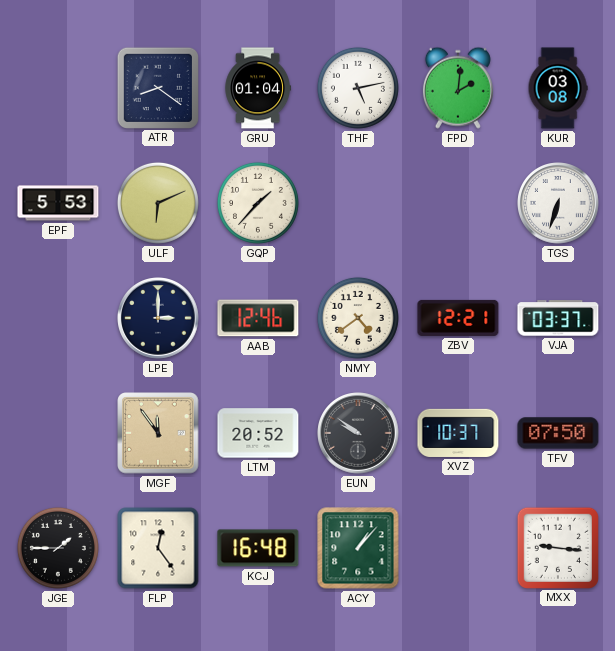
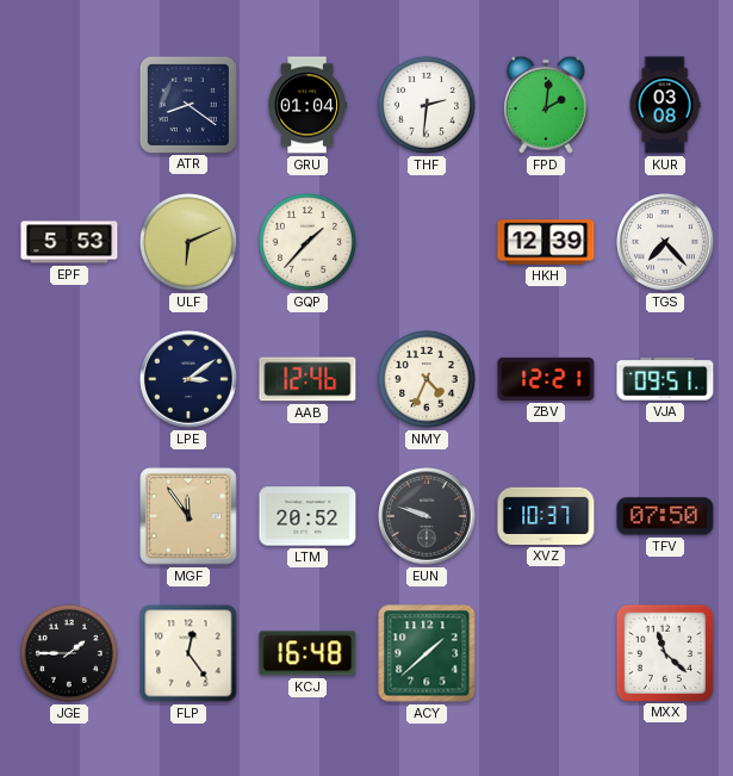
THF: 5:13 -> 2:31 (427, 105)
HKH: none -> 12:39 (546, 242)
TGS: 6:33 -> 7:23 (665, 242)
LPE: 3:00 -> 3:09 (188, 379)
NMY: 4:39 -> 4:34 (427, 379)
VJA: 03:37 -> 09:51 (665, 379)
EUN: 9:51 -> 9:48 (427, 516)
ACY: 1:07 -> 1:38 (427, 653)
MXX: 9:16 -> 11:22 (664, 652)
